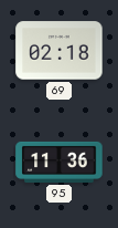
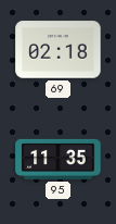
95: 11:36 -> 11:35 (59, 159)
